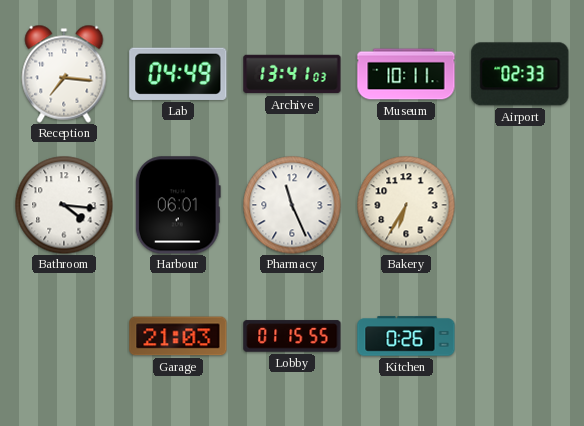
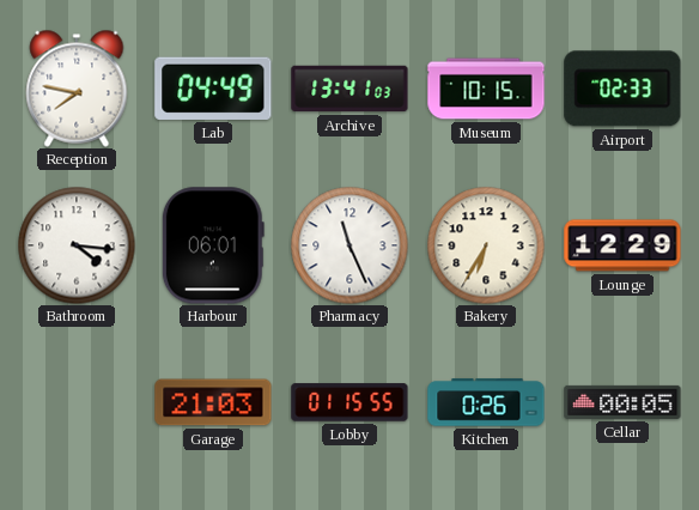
Reception: 7:16 -> 7:47 (77, 89)
Museum: 10:11 -> 10:15 (486, 89)
Lounge: none -> 12:29 (622, 245)
Cellar: none -> 00:05 (622, 402)
